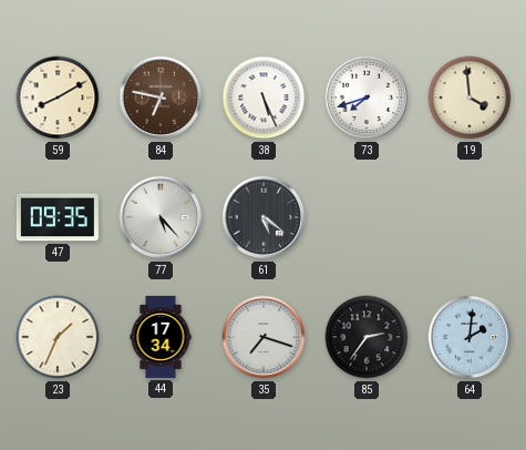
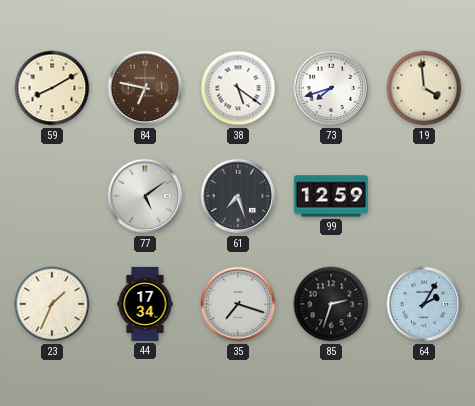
38: 5:26 -> 5:21 (238, 88)
47: 09:35 -> none (58, 217)
77: 5:23 -> 5:09 (145, 196)
61: 5:21 -> 7:27 (238, 196)
99: none -> 12:59 (331, 196)
85: 2:36 -> 2:33 (331, 304)
64: 2:01 -> 2:05 (424, 304)
